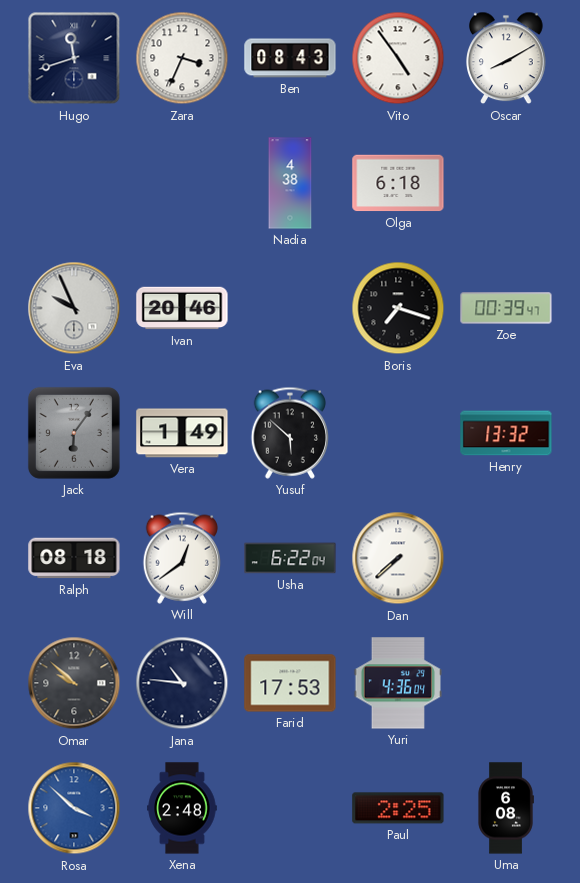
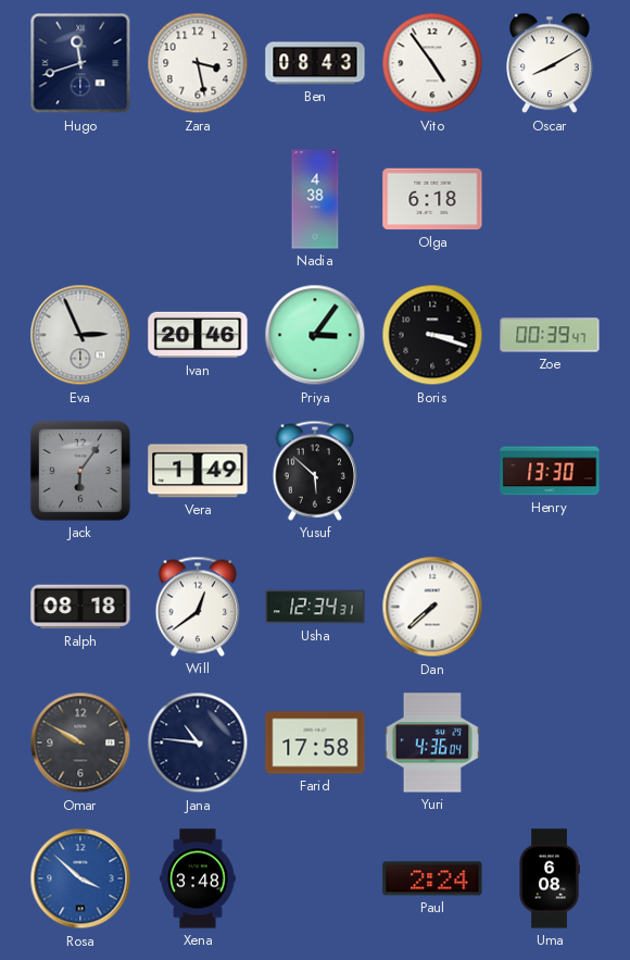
Zara: 3:34 -> 3:28 (198, 63)
Eva: 9:56 -> 2:56 (80, 335)
Priya: none -> 3:06 (315, 335)
Boris: 7:18 -> 3:18 (432, 335)
Henry: 13:32 -> 13:30 (550, 471)
Usha: 6:22 -> 12:34 (315, 607)
Omar: 9:52 -> 9:50 (80, 743)
Farid: 17:53 -> 17:58 (315, 743)
Xena: 2:48 -> 3:48 (198, 878)
Paul: 2:25 -> 2:24 (432, 878)
